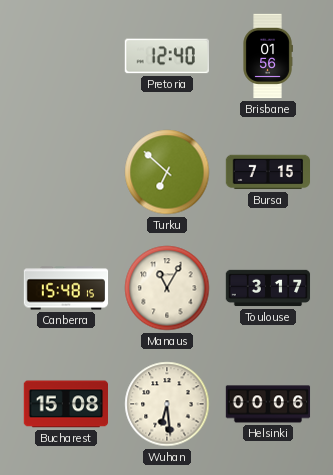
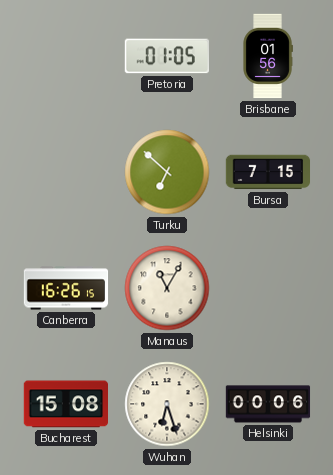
Pretoria: 12:40 -> 01:05 (166, 56)
Canberra: 15:48 -> 16:26 (66, 288)
Toulouse: 3:17 -> none (268, 288)
Wuhan: 6:29 -> 6:27 (167, 404)
